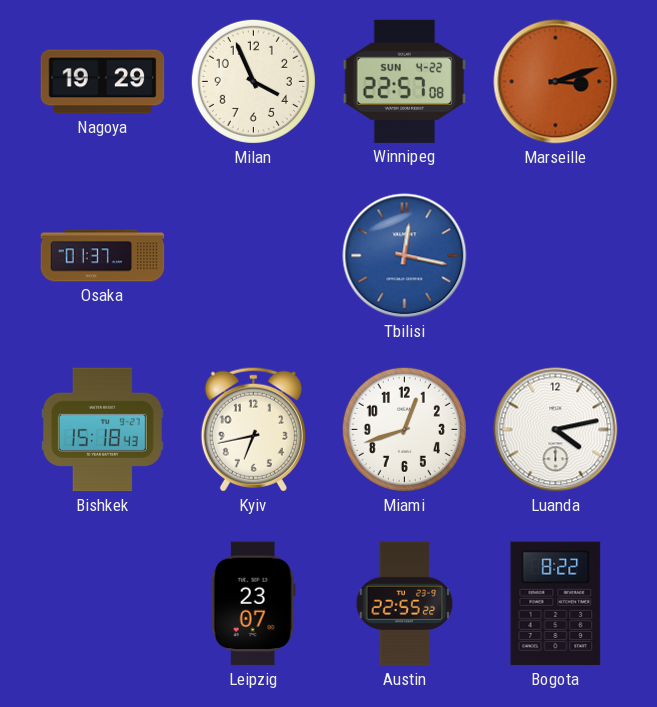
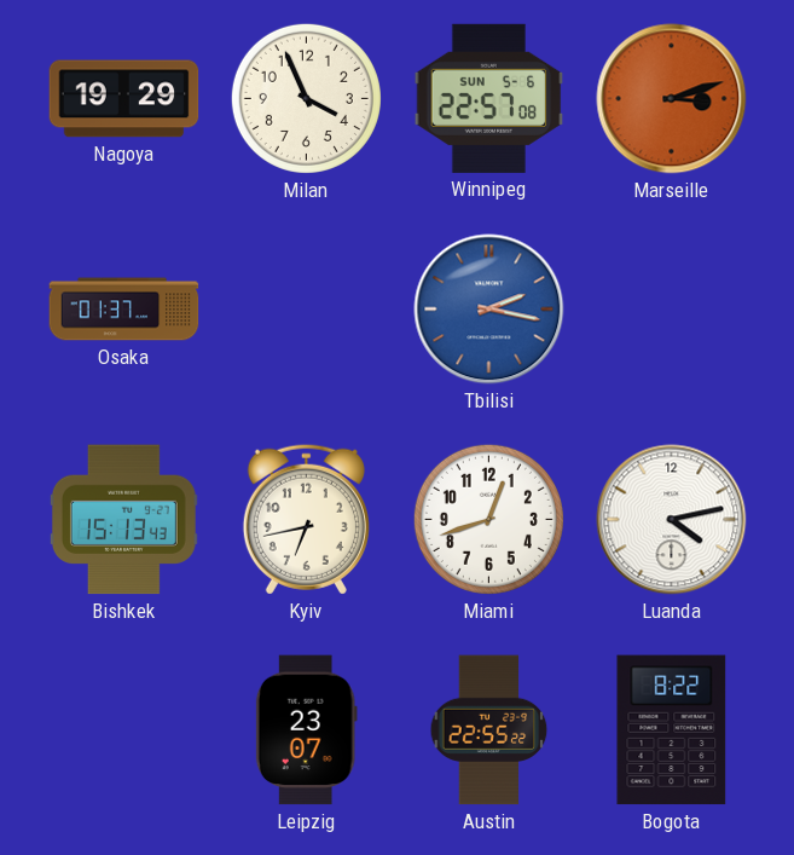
Winnipeg date: SUN 4-22 -> SUN 5-6 (489, 98)
Tbilisi: 12:17 -> 2:17 (489, 310)
Bishkek: 15:18 -> 15:13 (123, 520)
